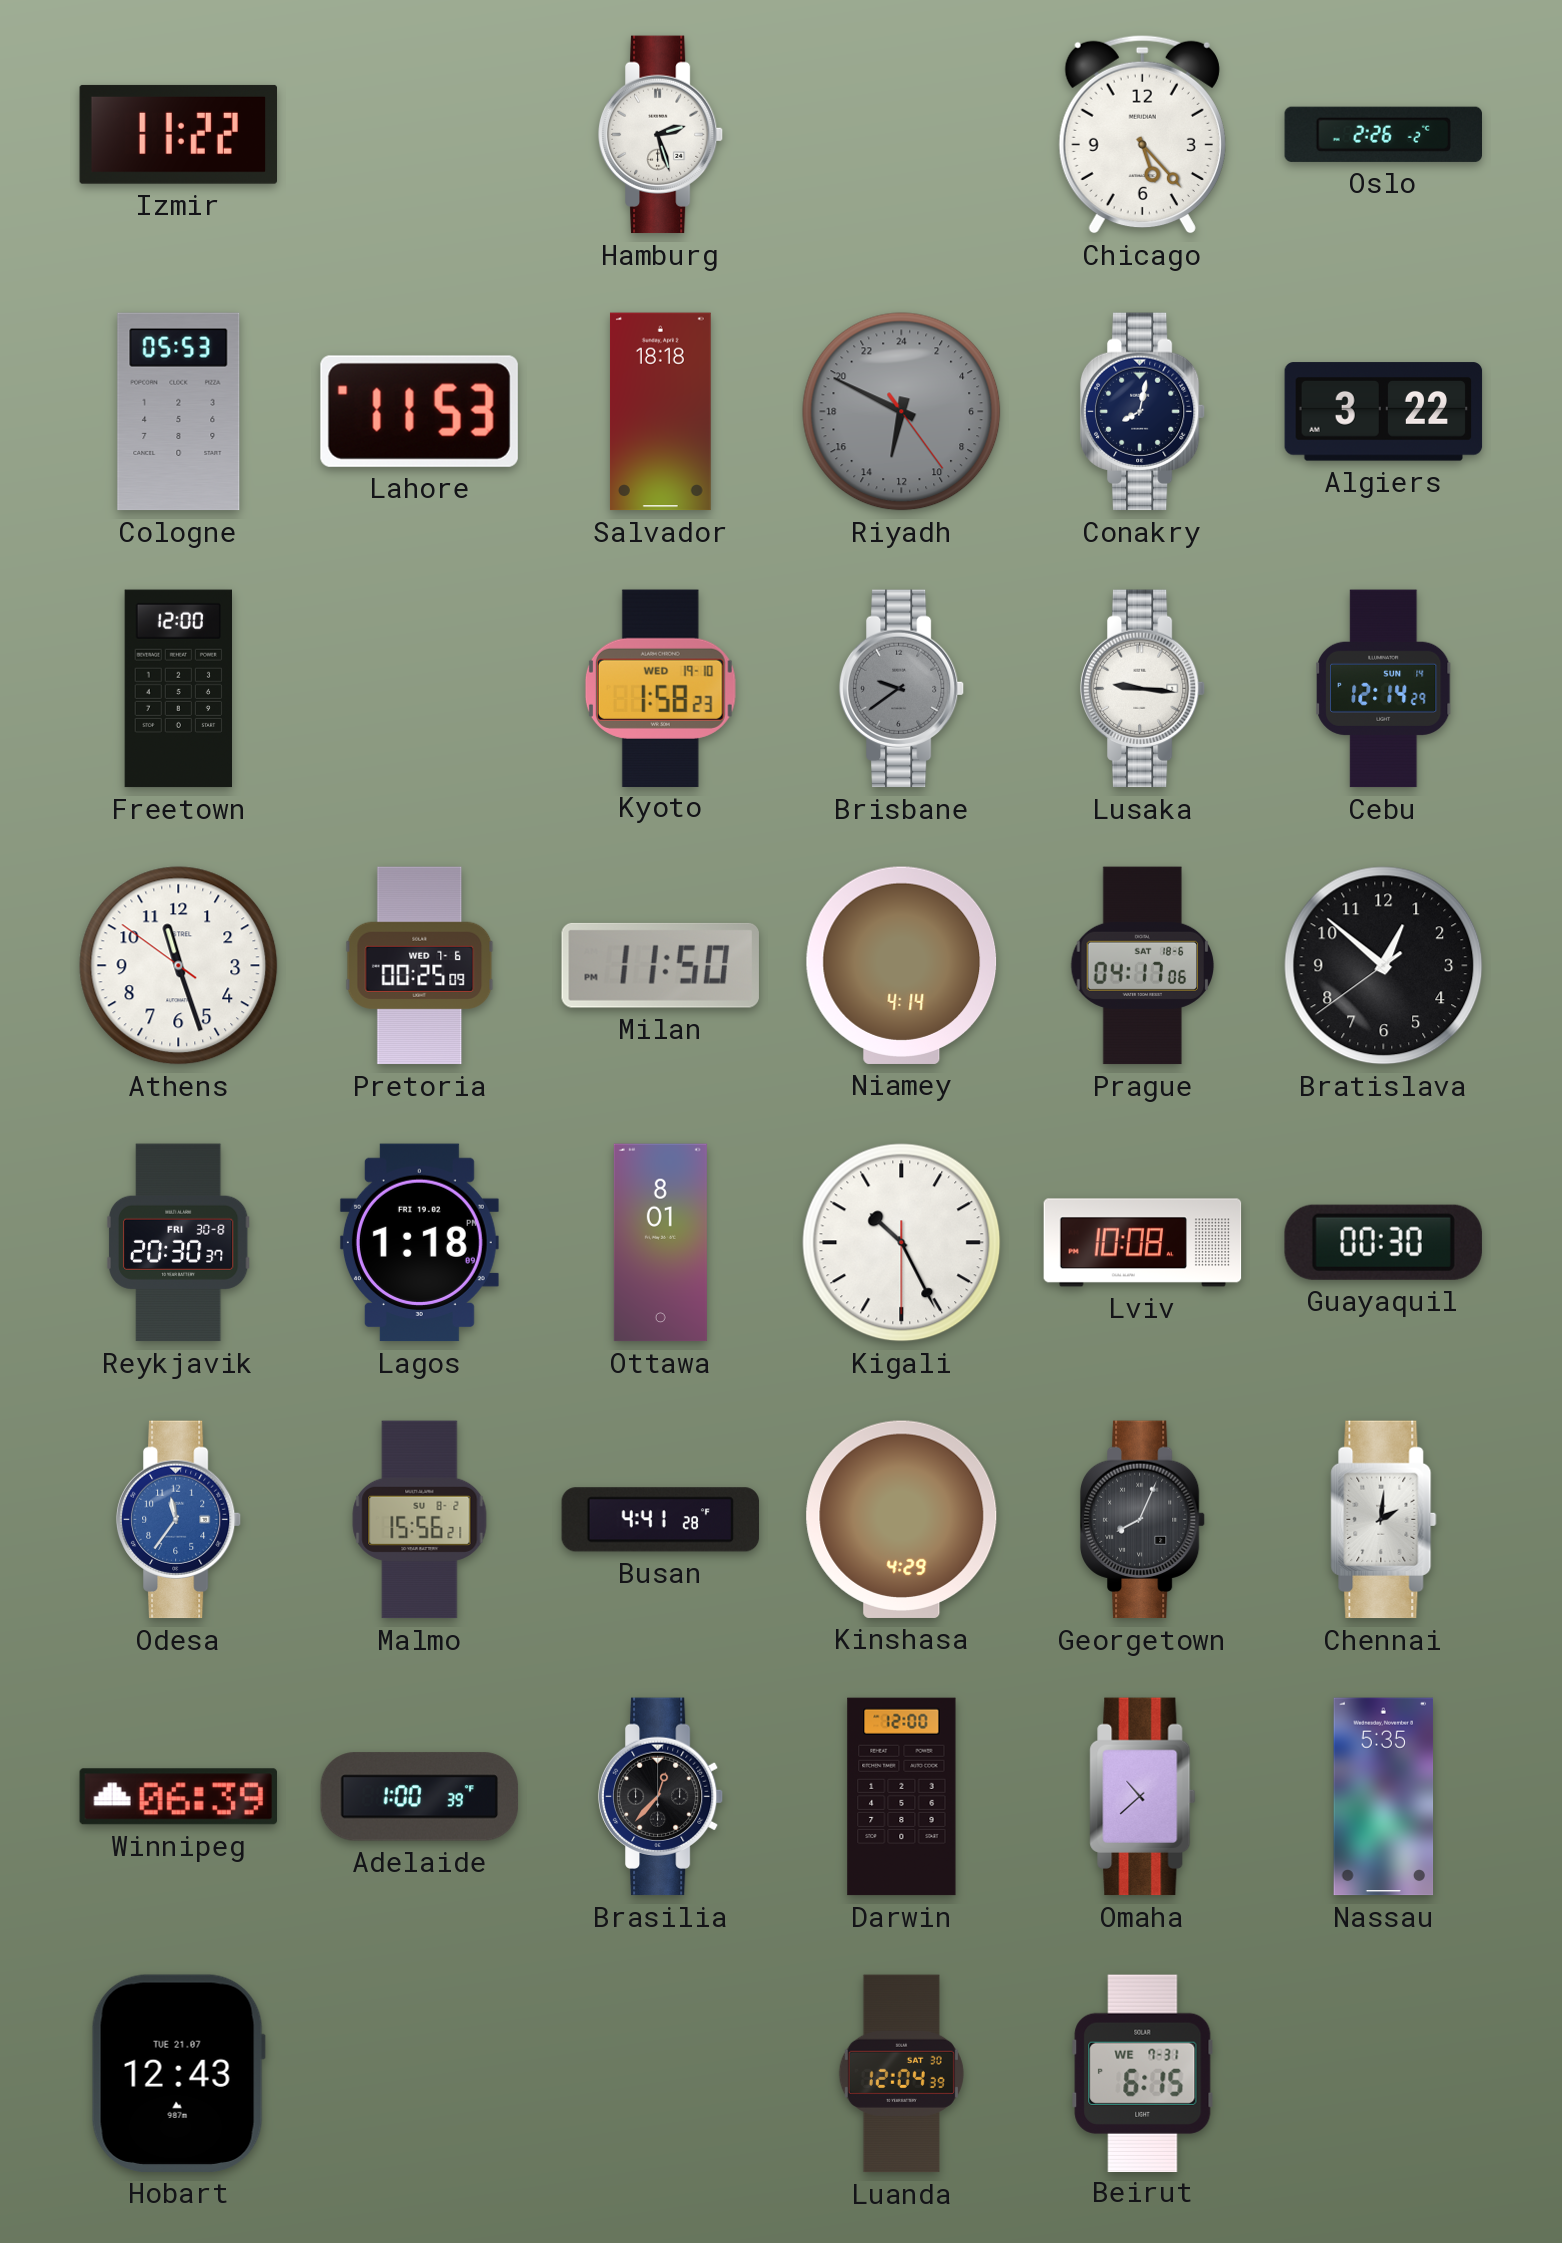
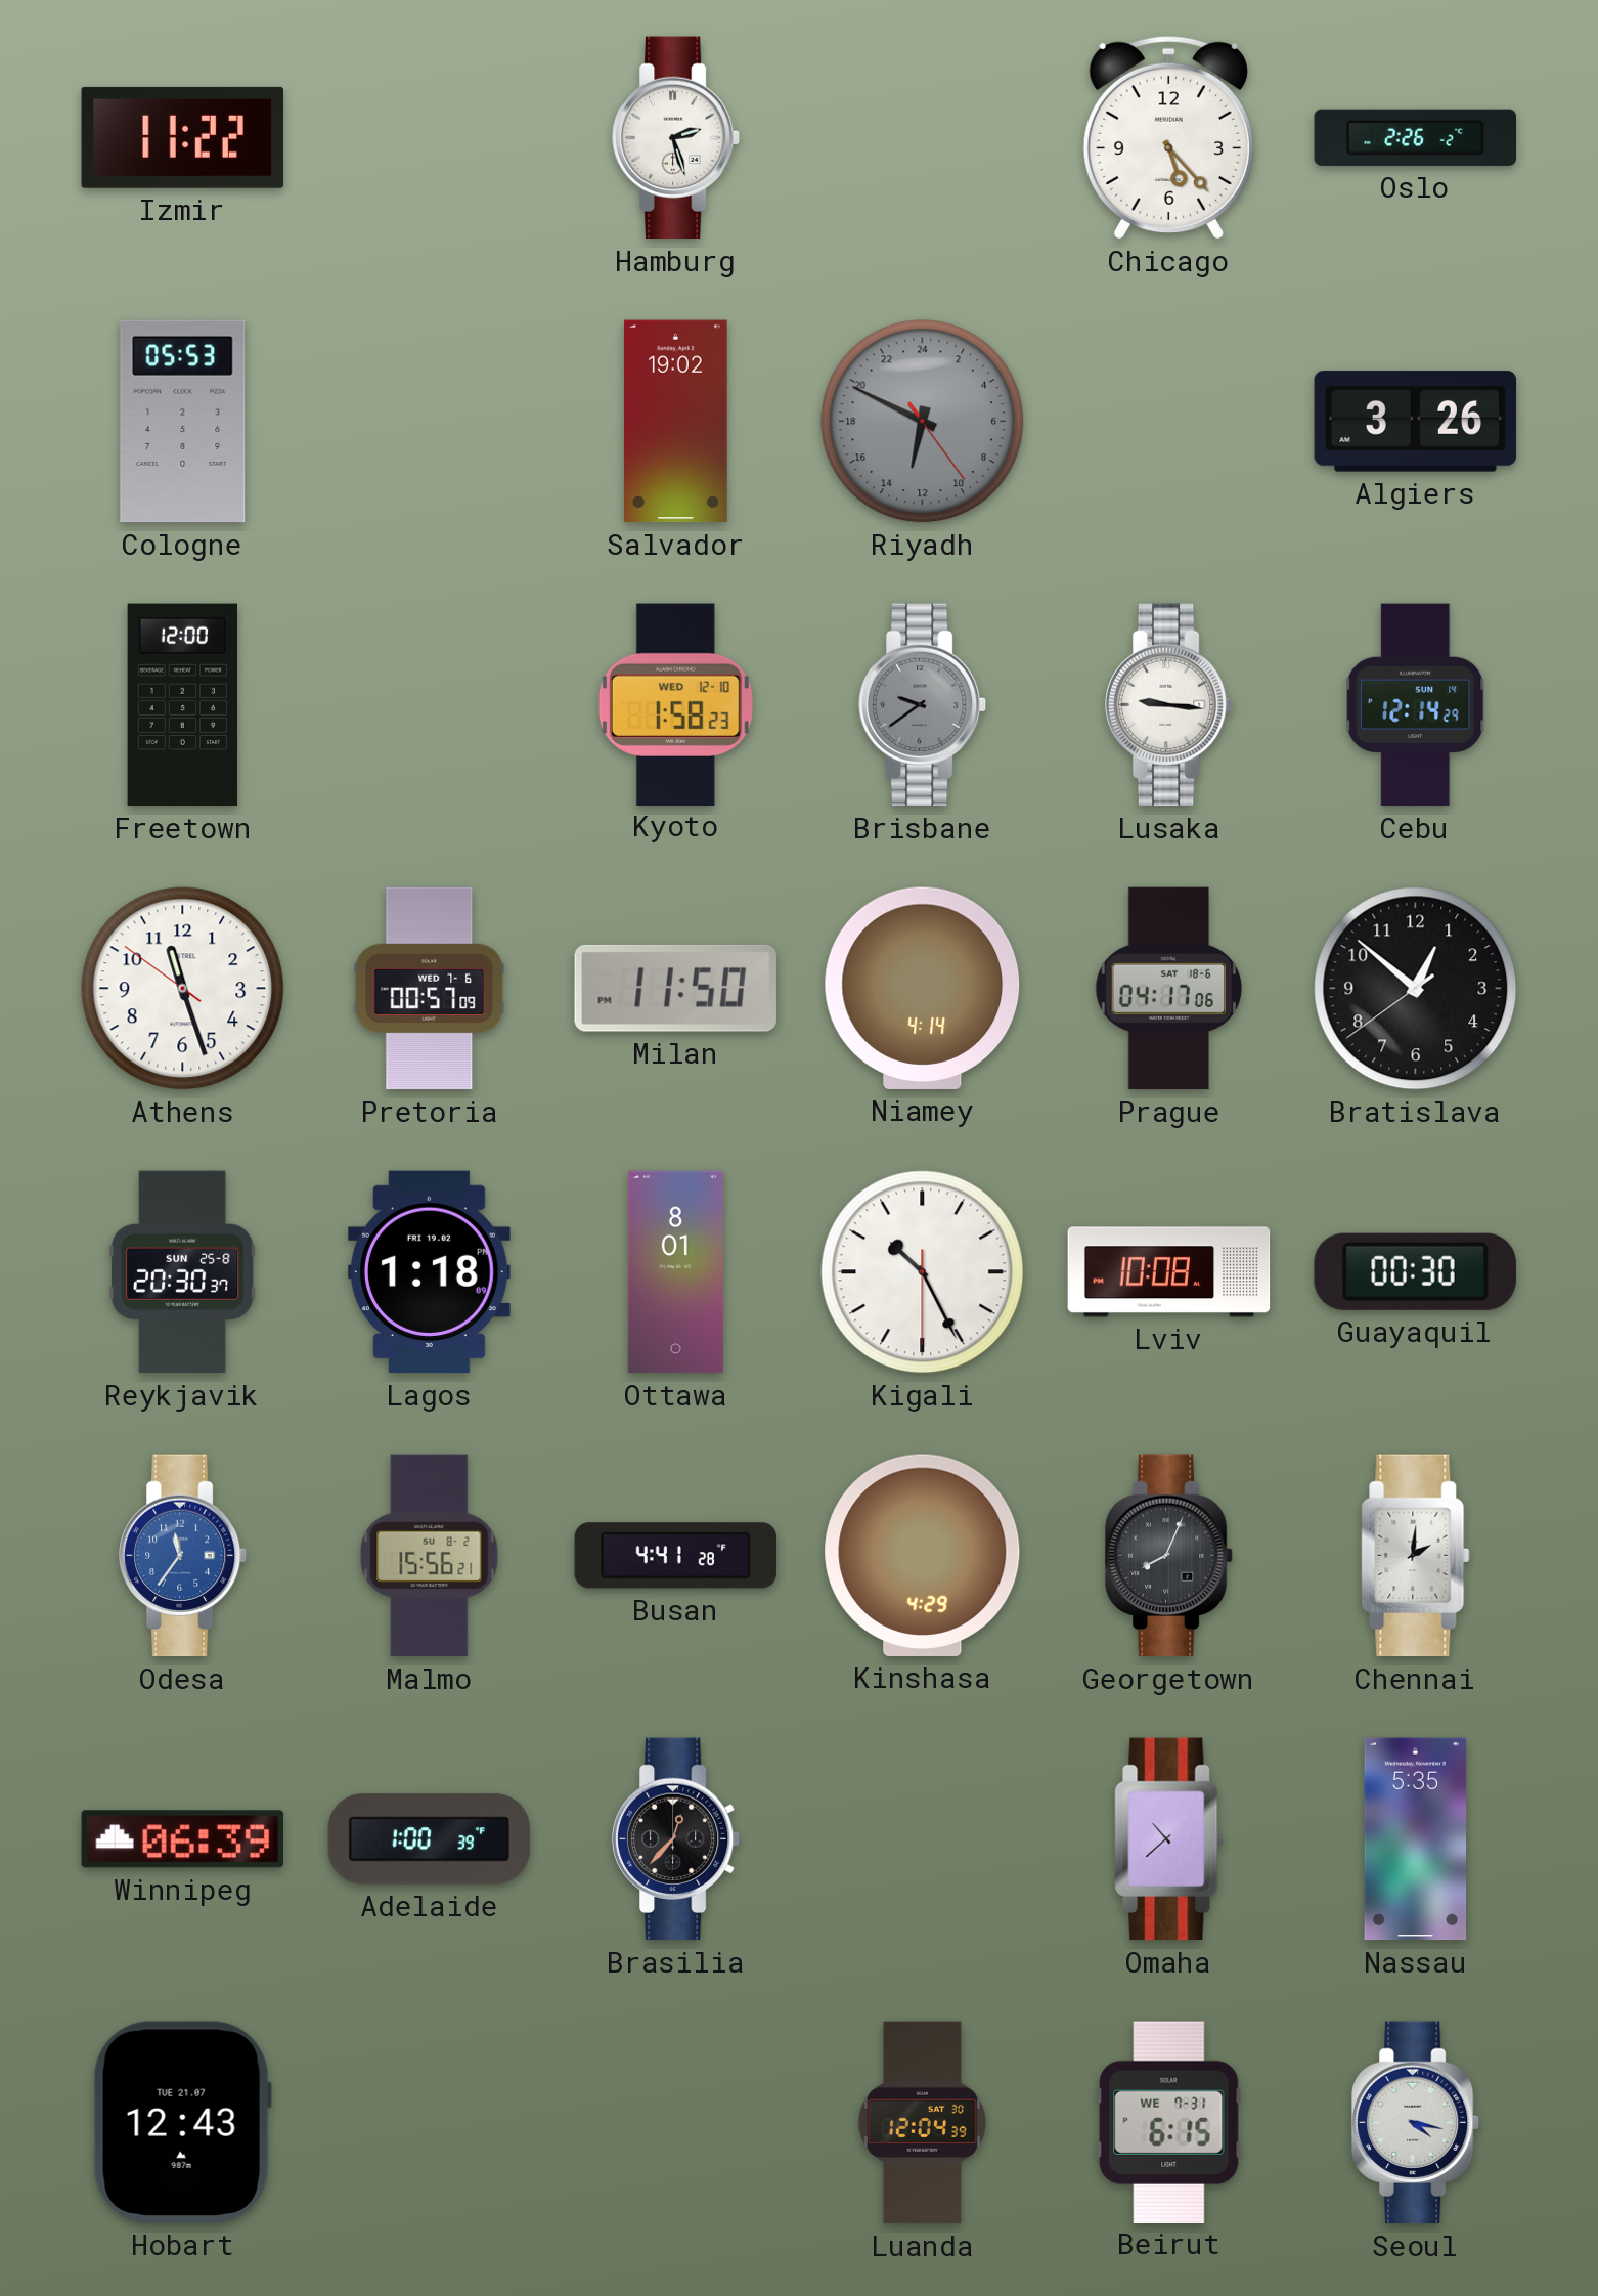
Lahore: 11:53 -> none (419, 411)
Salvador: 18:18 -> 19:02 (675, 422)
Conakry: 8:02 -> none (1143, 412)
Algiers: 3:22 -> 3:26 (1416, 422)
Kyoto date: WED 19-10 -> WED 12-10 (675, 704)
Pretoria: 00:25 -> 00:57 (430, 989)
Reykjavik date: FRI 30-8 -> SUN 25-8 (182, 1272)
Darwin: 12:00 -> none (902, 1797)
Seoul: none -> 4:17 (1416, 2123)
